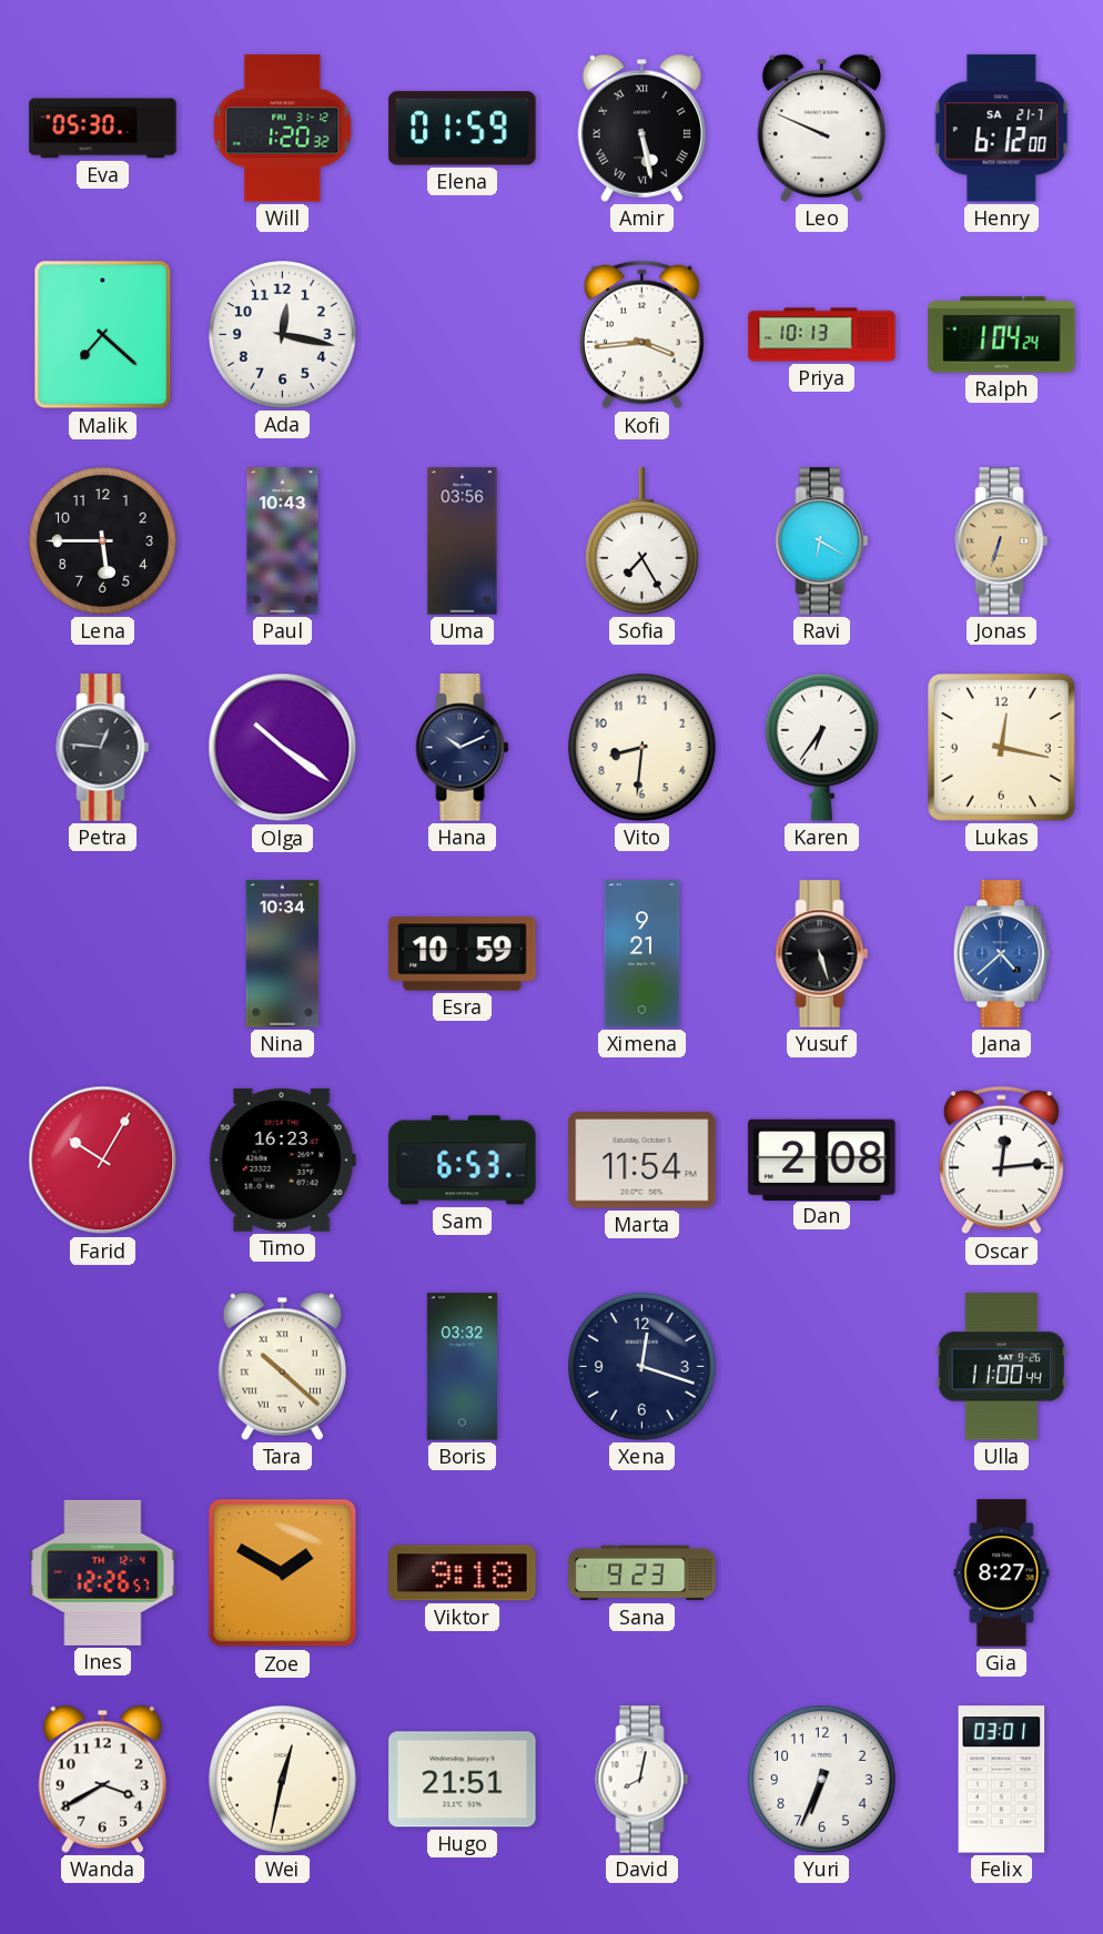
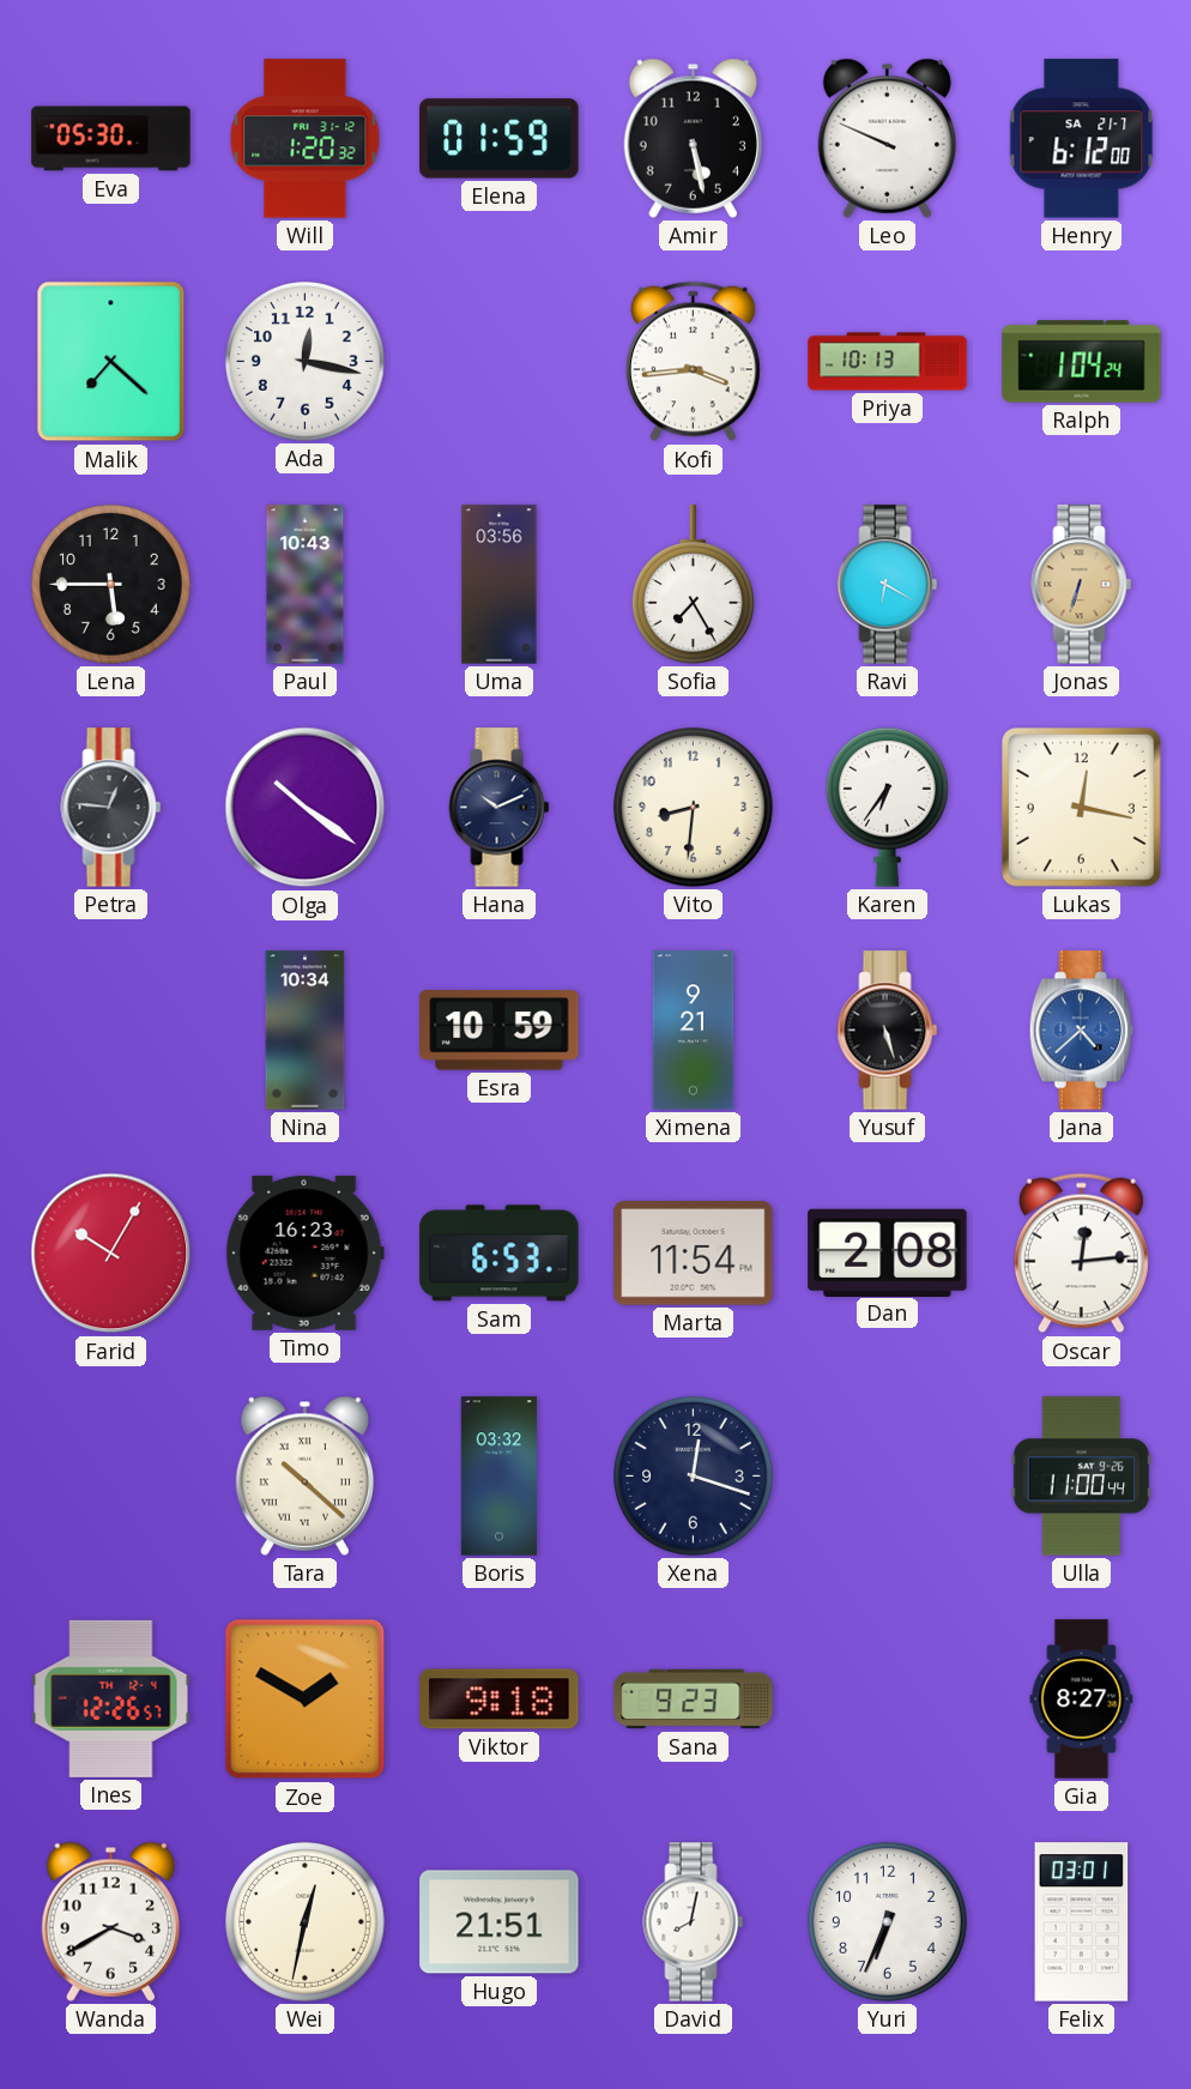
Amir numerals: Roman -> Arabic (693, 138)
